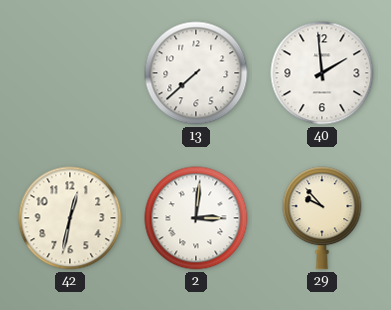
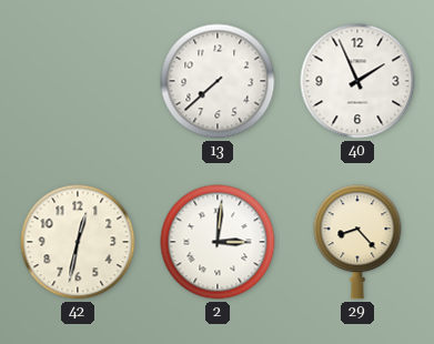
40: 1:59 -> 1:56 (357, 81)
29: 9:53 -> 8:23 (357, 242)
